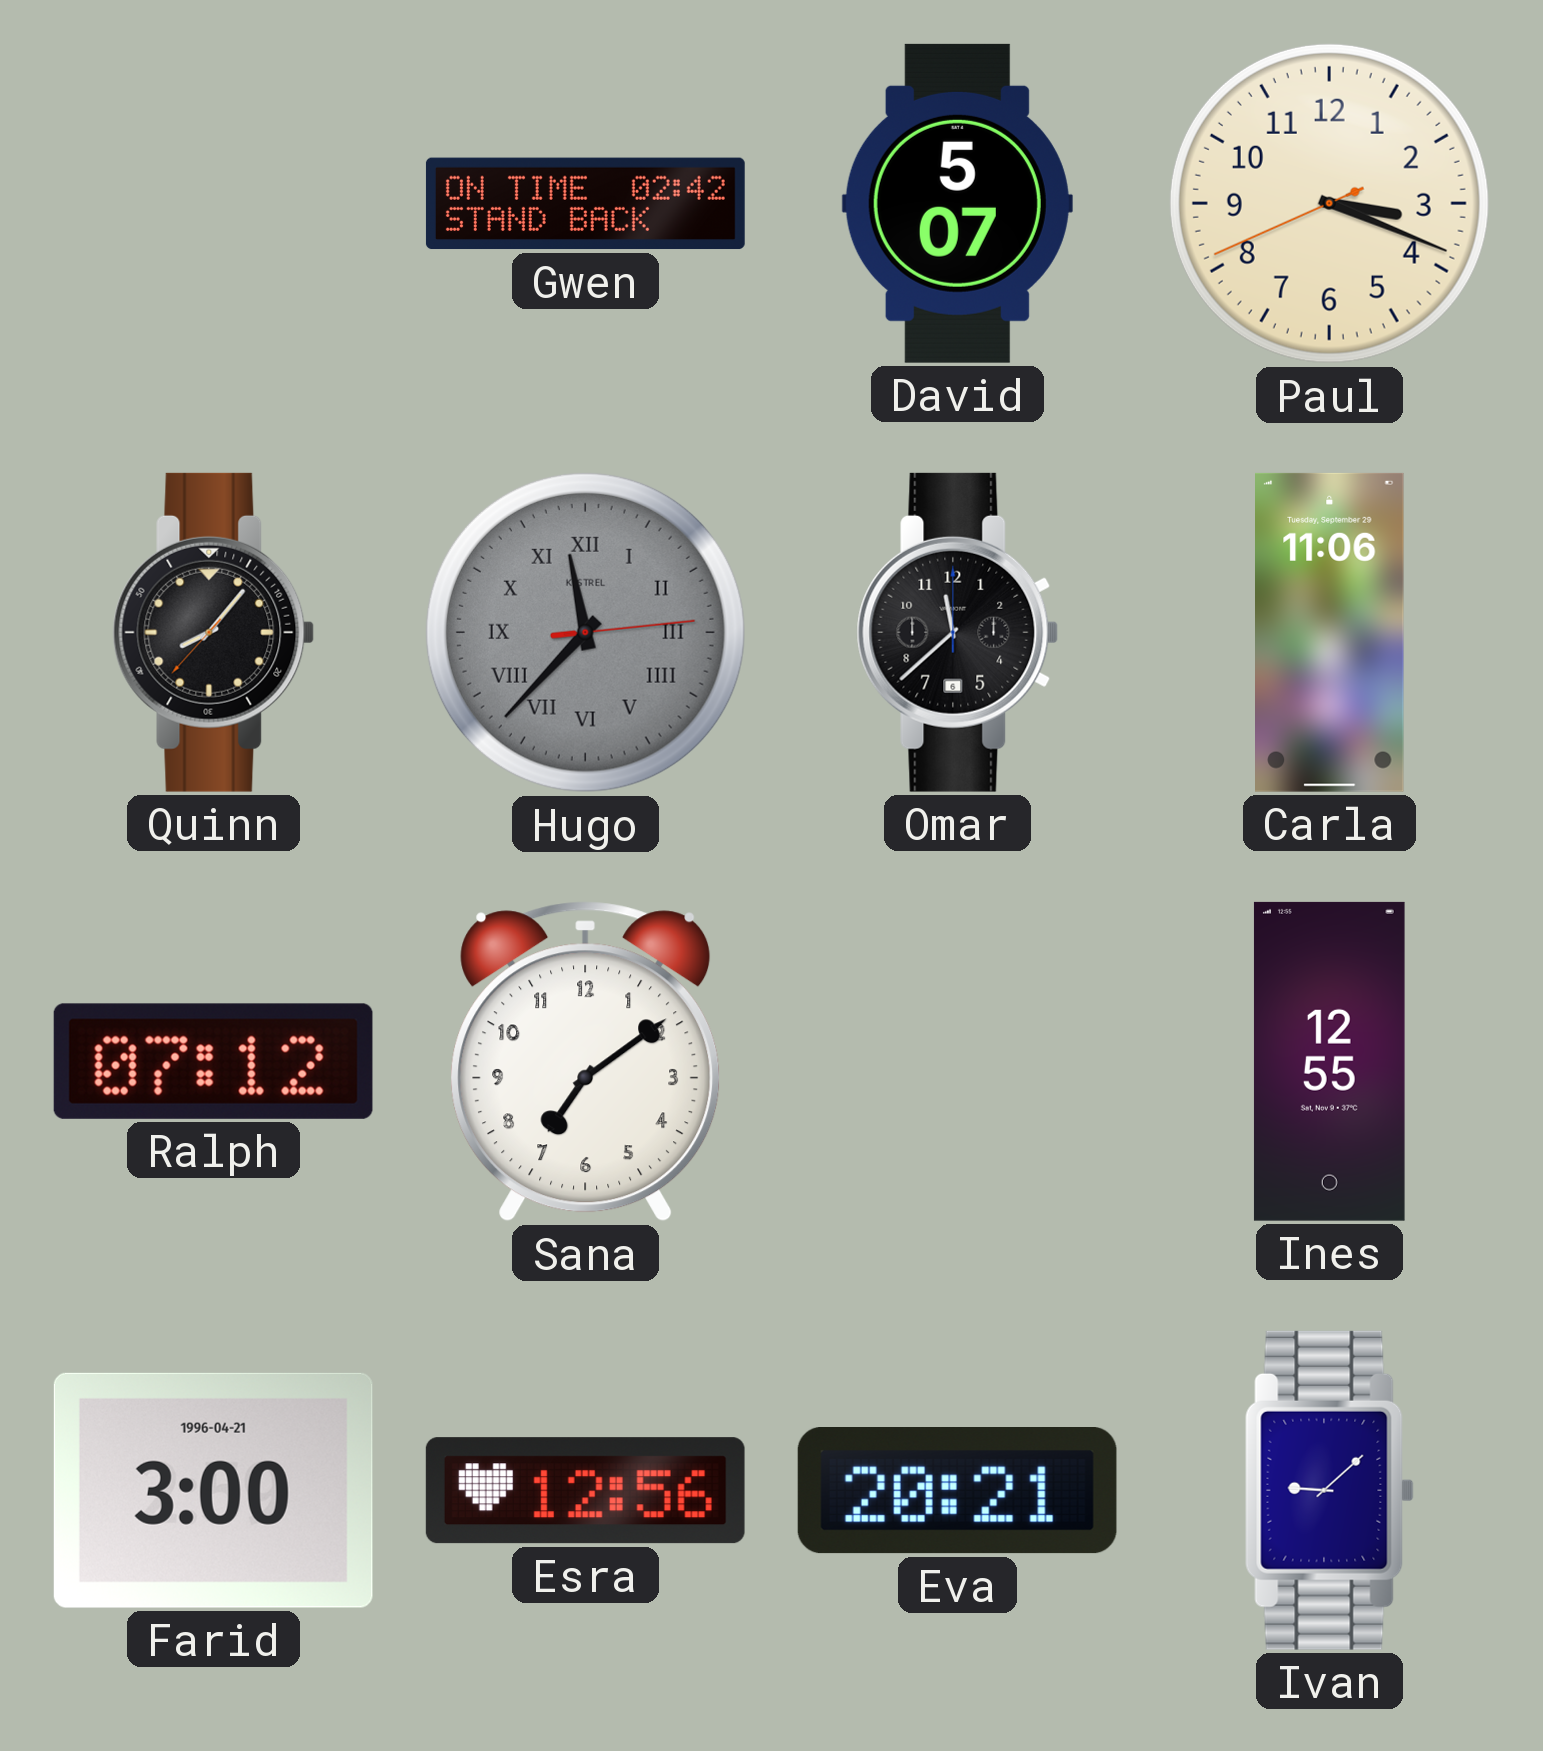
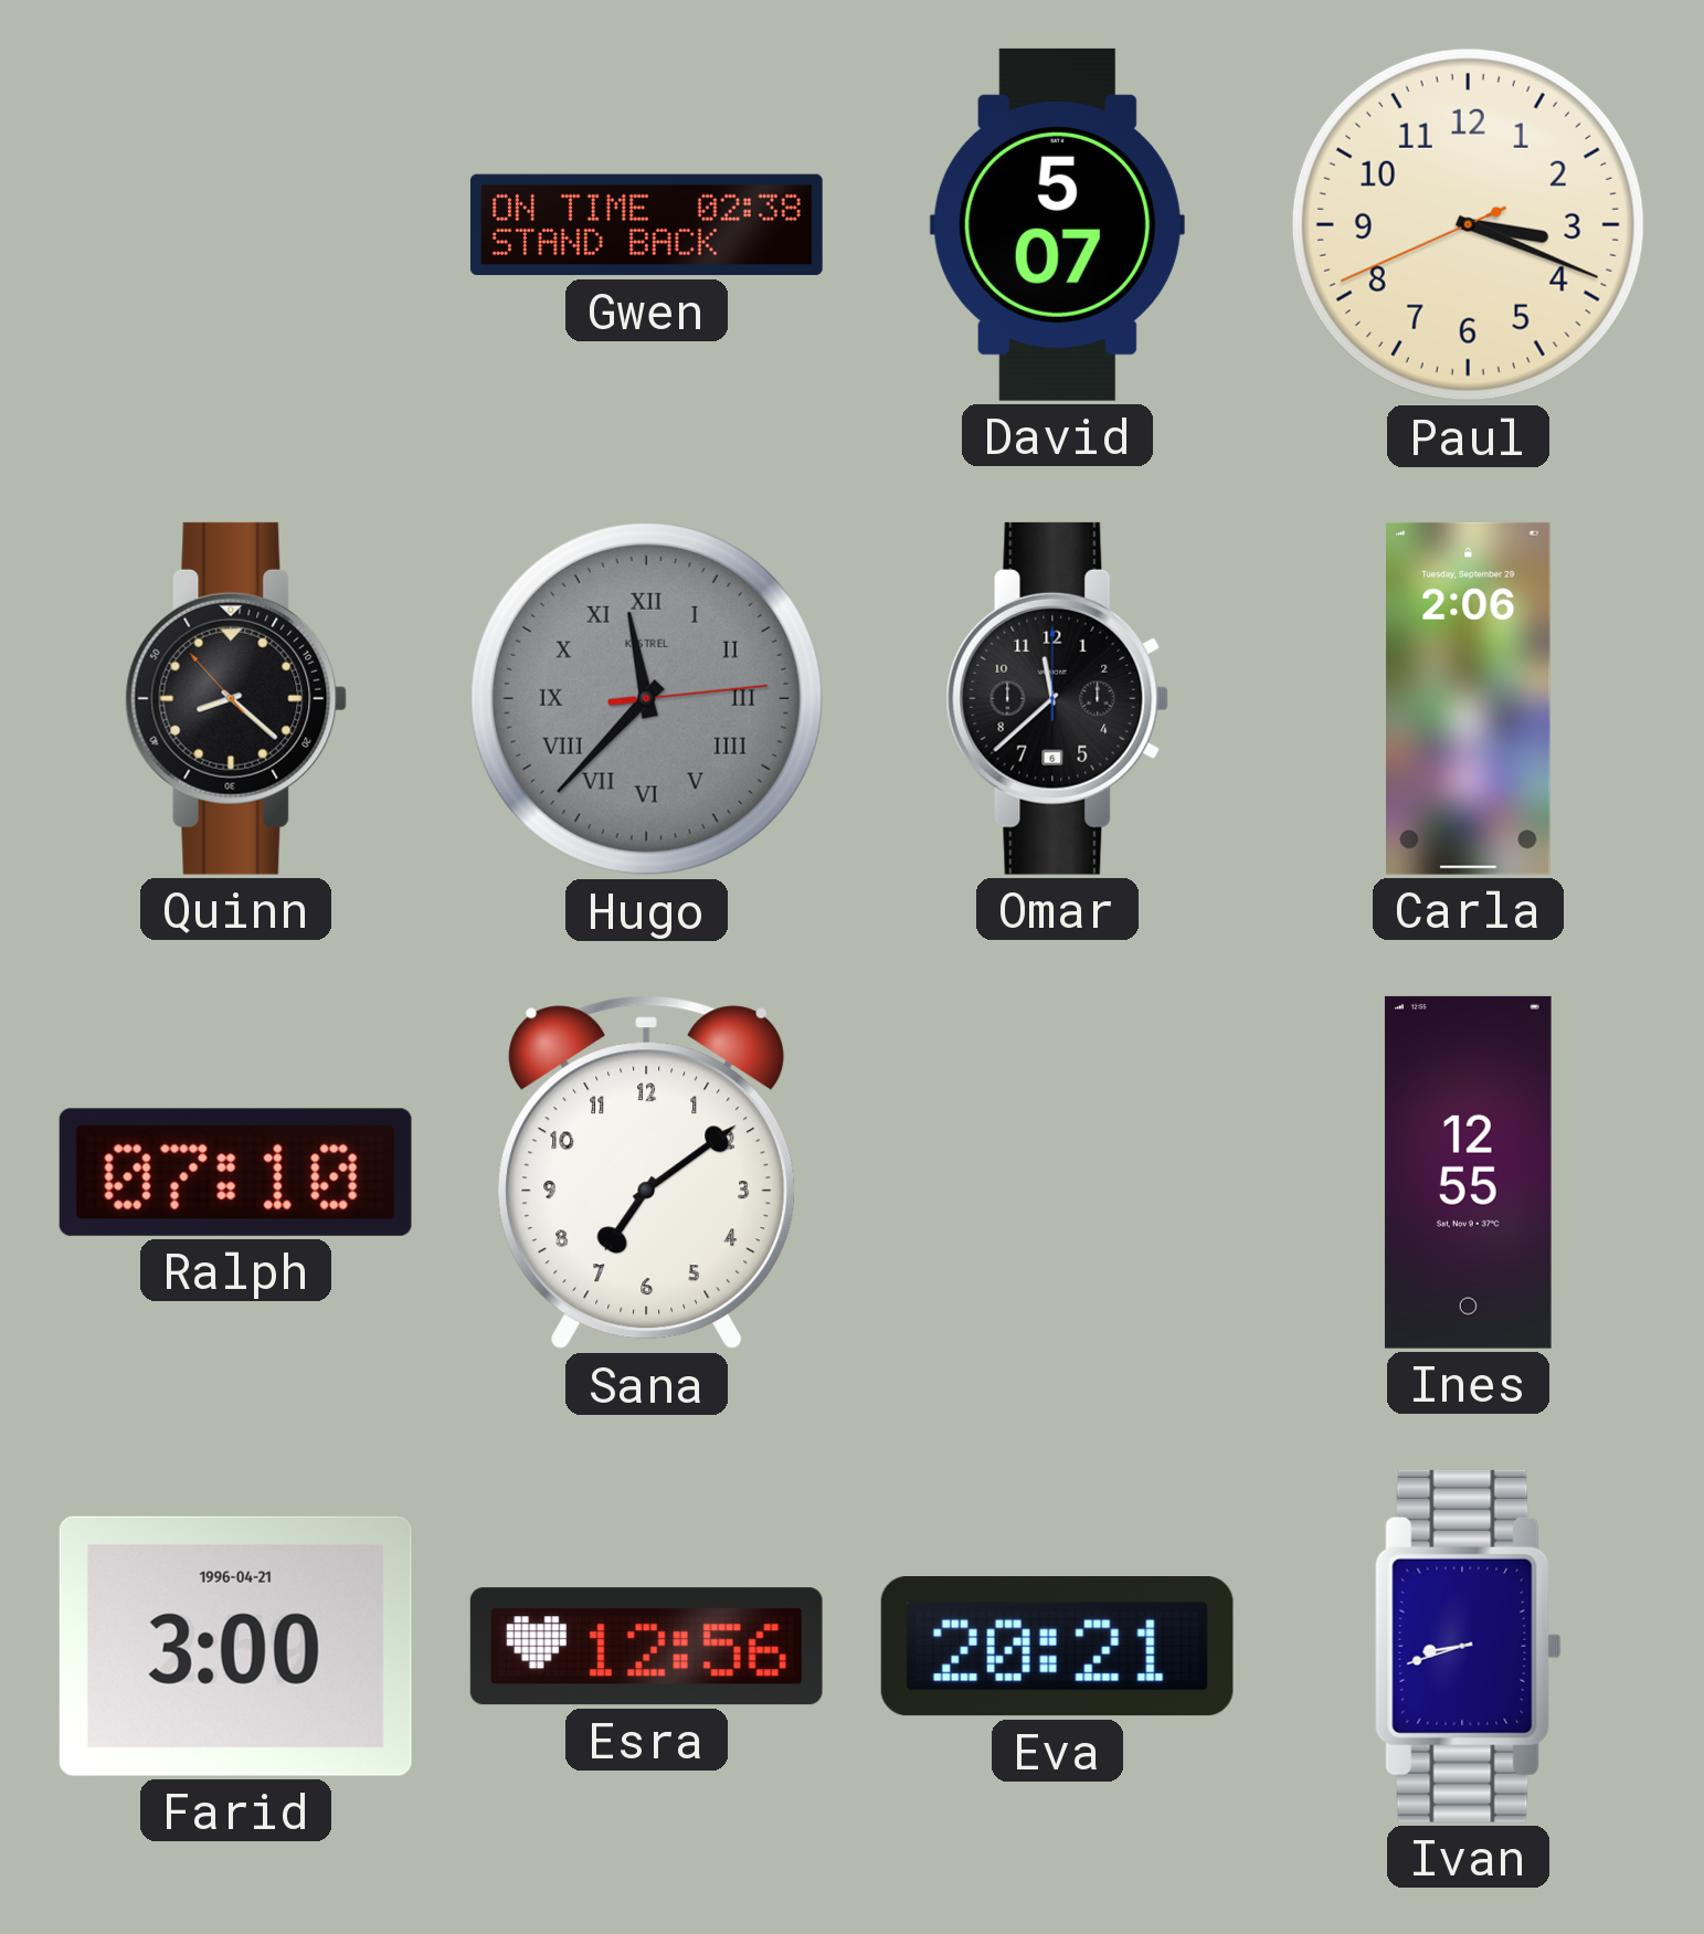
Gwen: 02:42 -> 02:38 (646, 225)
Quinn: 8:06 -> 8:21 (236, 698)
Carla: 11:06 -> 2:06 (1469, 698)
Ralph: 07:12 -> 07:10 (235, 1172)
Ivan: 9:08 -> 8:42 (1468, 1646)
